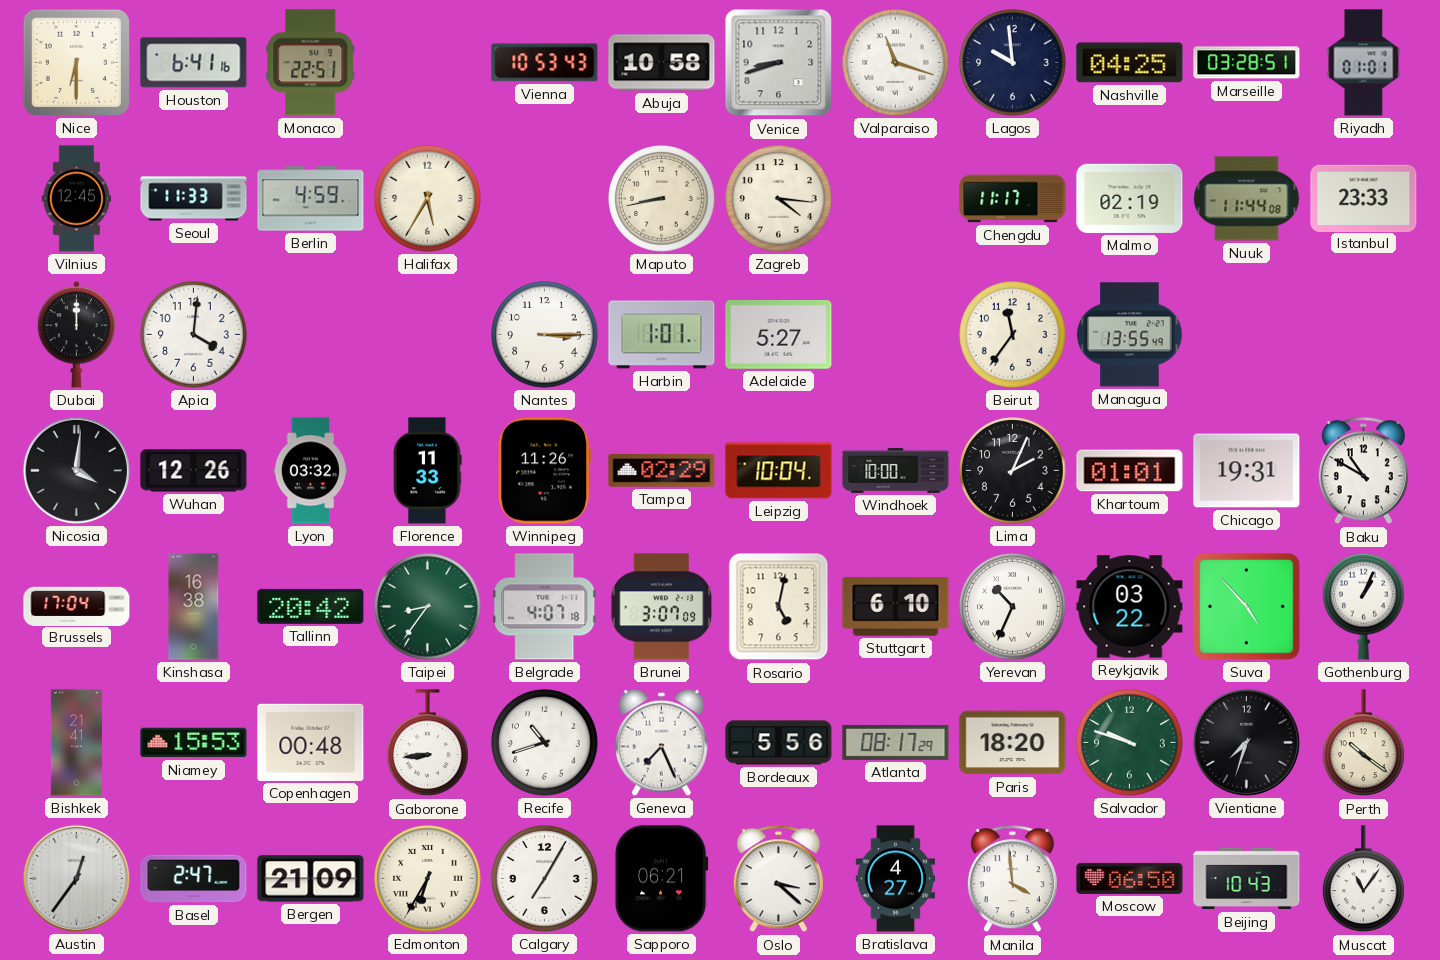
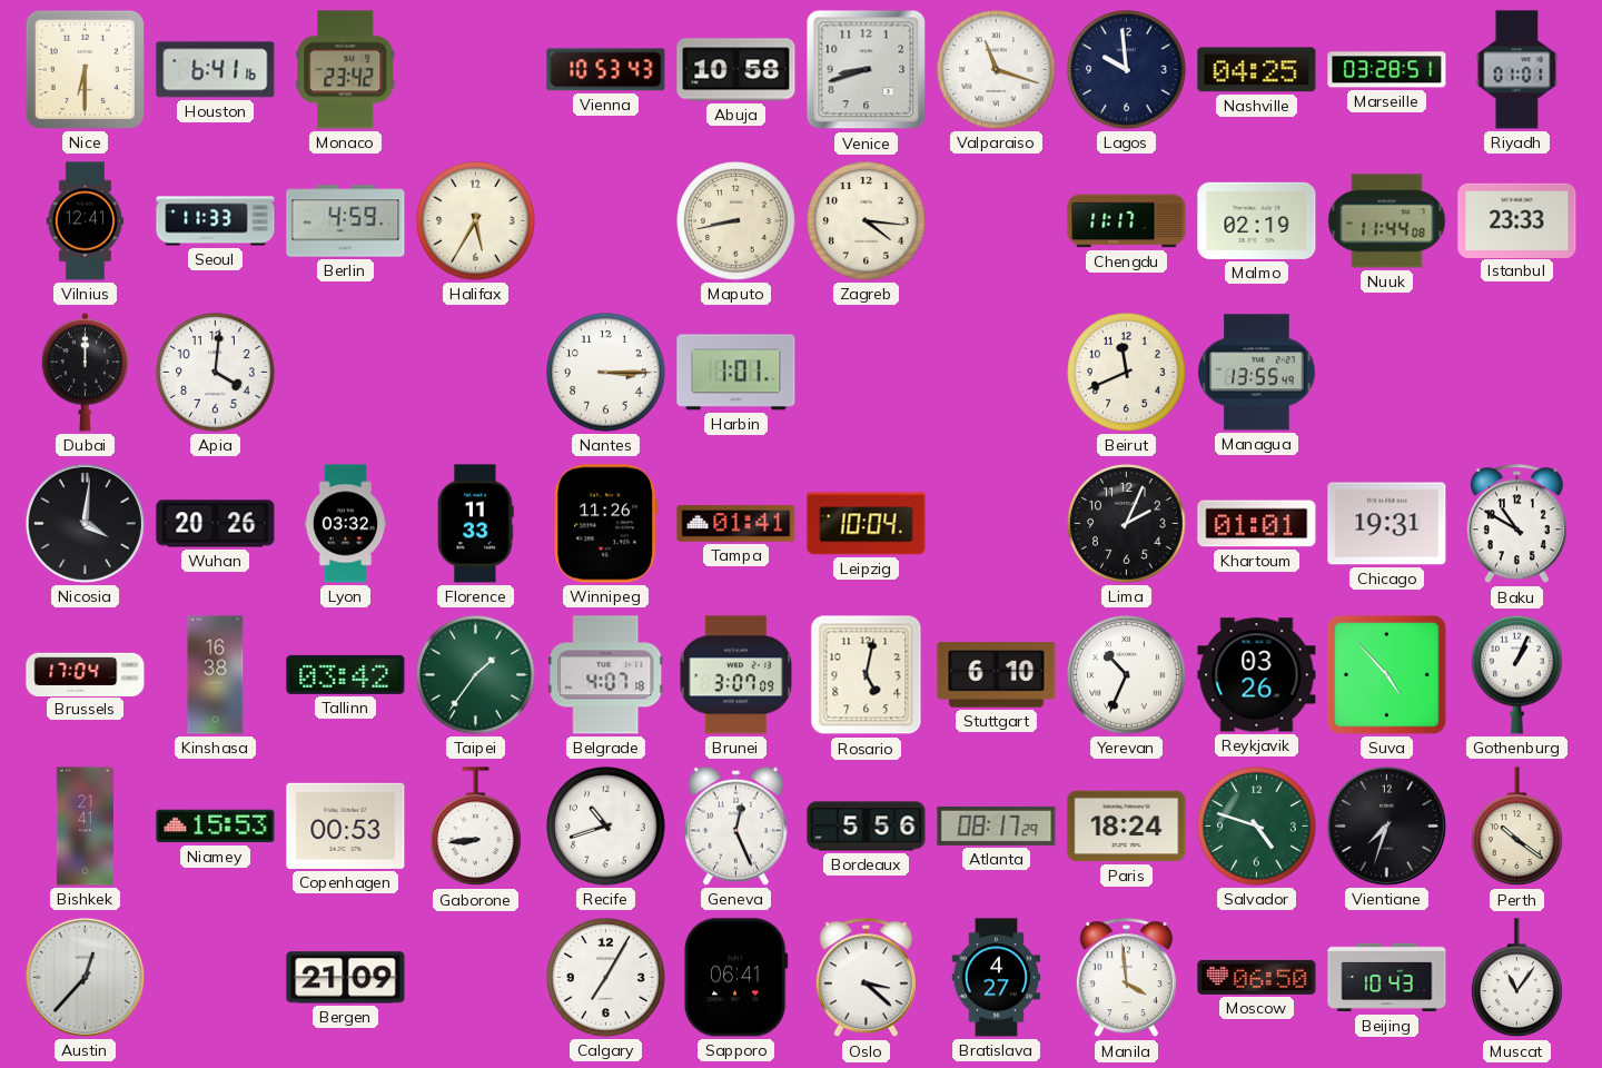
Monaco: 22:51 -> 23:42 (346, 70)
Vilnius: 12:45 -> 12:41 (86, 221)
Adelaide: 5:27 -> none (779, 335)
Beirut: 11:36 -> 11:41 (1127, 373)
Wuhan: 12:26 -> 20:26 (216, 524)
Tampa: 02:29 -> 01:41 (736, 524)
Windhoek: 10:00 -> none (896, 471)
Tallinn: 20:42 -> 03:42 (346, 674)
Taipei: 8:36 -> 1:36 (476, 675)
Reykjavik: 03:22 -> 03:26 (1257, 675)
Copenhagen: 00:48 -> 00:53 (346, 825)
Geneva: 7:26 -> 12:26 (735, 825)
Paris: 18:20 -> 18:24 (1127, 827)
Salvador: 9:48 -> 4:48 (1257, 827)
Austin: 12:36 -> 12:37 (85, 977)
Basel: 2:47 -> none (194, 879)
Edmonton: 6:35 -> none (428, 879)
Sapporo: 06:21 -> 06:41 (735, 978)
